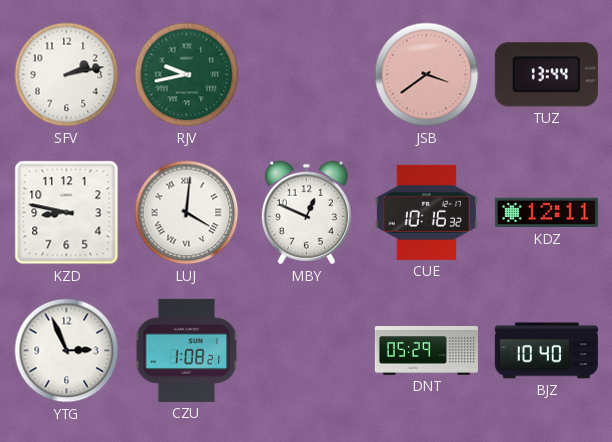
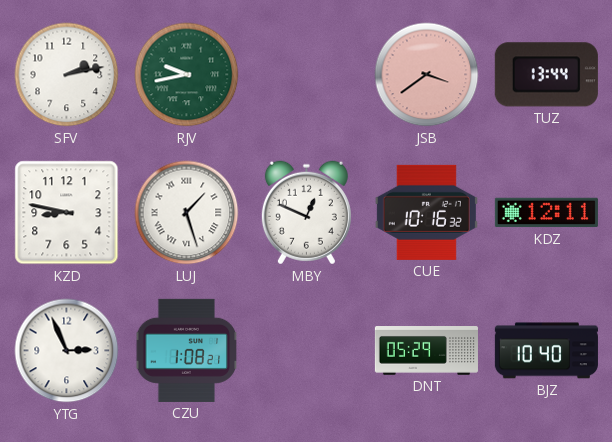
LUJ: 4:01 -> 1:27 (187, 213)
